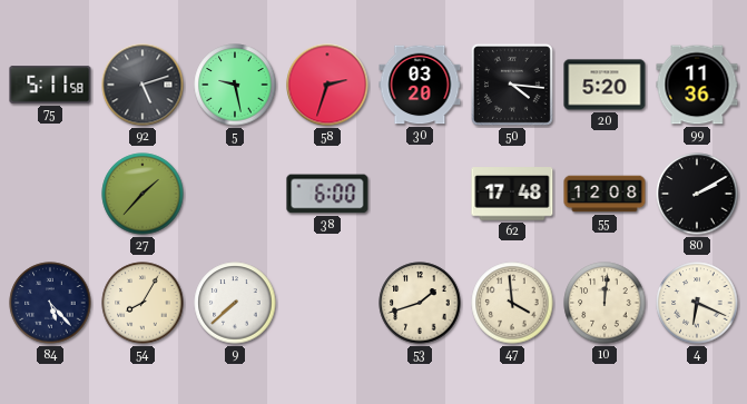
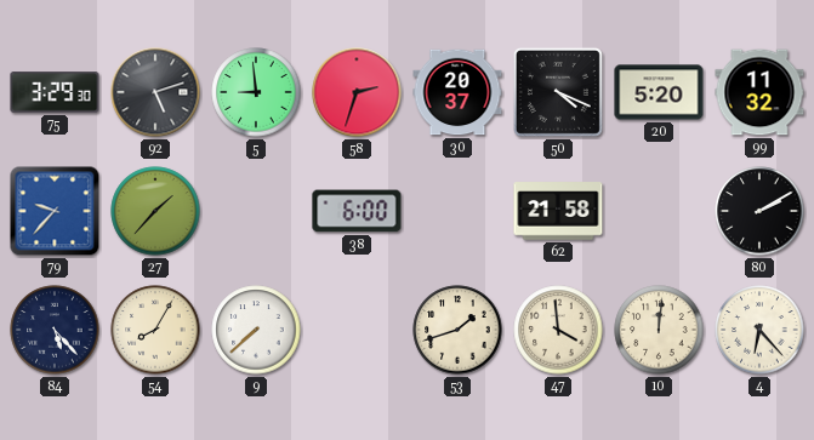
75: 5:11 -> 3:29 (55, 92)
5: 9:28 -> 8:59 (256, 92)
30: 03:20 -> 20:37 (457, 92)
50: 4:16 -> 4:19 (558, 92)
99: 11:36 -> 11:32 (759, 92)
79: none -> 9:37 (55, 211)
62: 17:48 -> 21:58 (558, 211)
55: 12:08 -> none (605, 194)
4: 6:19 -> 6:23 (759, 330)
